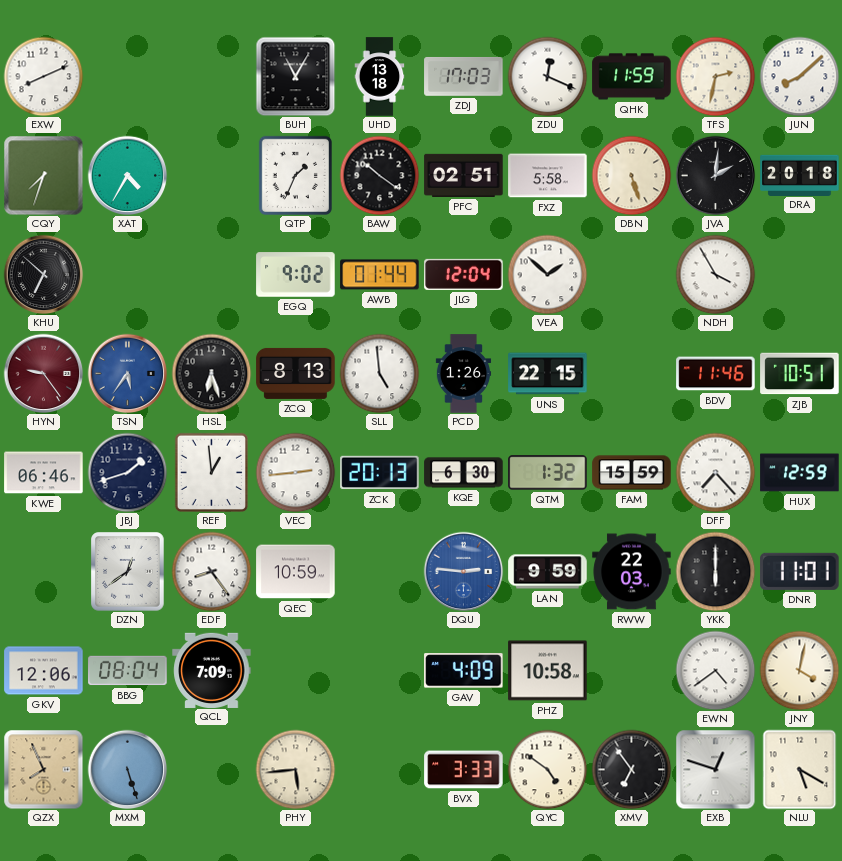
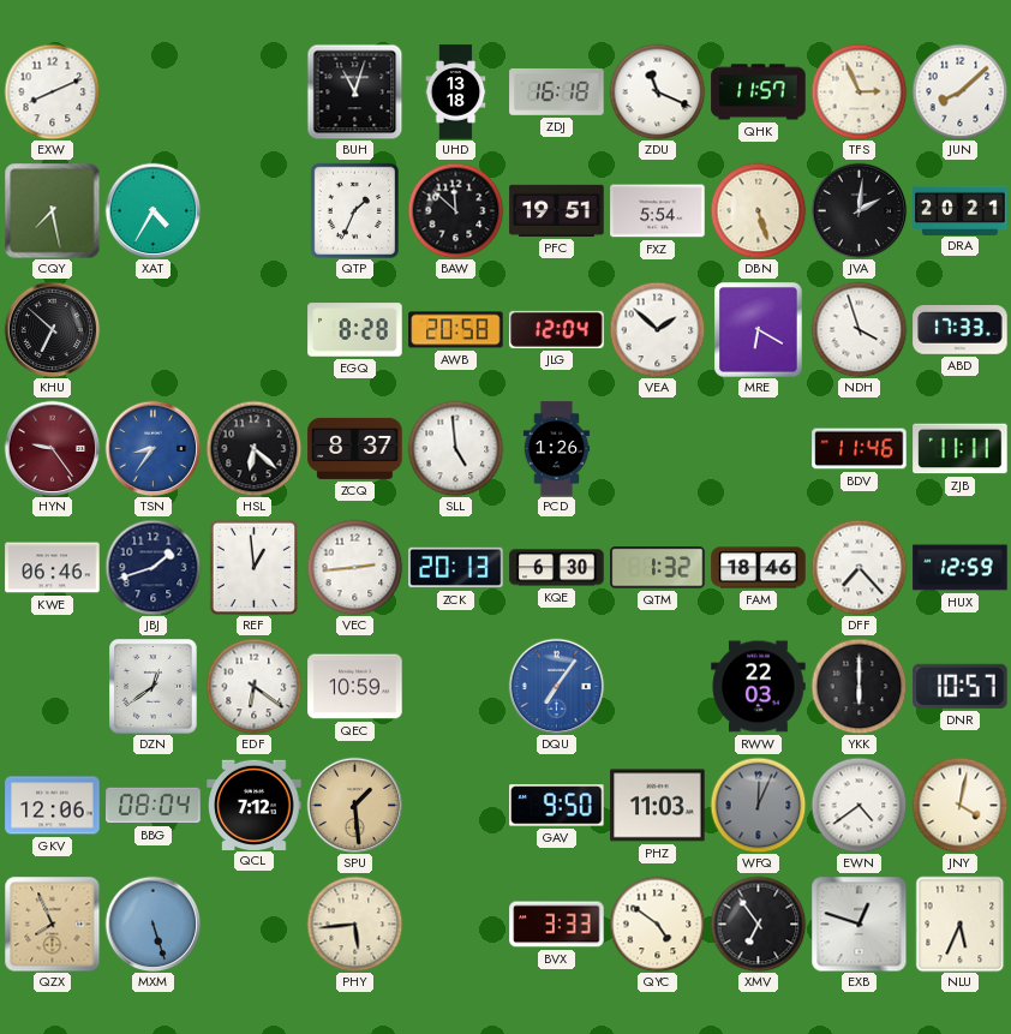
BUH: 11:05 -> 11:03 (354, 91)
ZDJ: 17:03 -> 16:18 (557, 91)
ZDU: 12:19 -> 11:19 (657, 91)
QHK: 11:59 -> 11:57 (759, 92)
TFS: 2:32 -> 2:56 (859, 91)
CQY: 7:33 -> 7:28 (52, 210)
BAW: 10:21 -> 11:52 (455, 210)
PFC: 02:51 -> 19:51 (557, 210)
FXZ: 5:58 -> 5:54 (658, 211)
DRA: 20:18 -> 20:21 (961, 210)
EGQ: 9:02 -> 8:28 (355, 330)
AWB: 01:44 -> 20:58 (456, 330)
MRE: none -> 6:20 (759, 330)
NDH: 3:55 -> 3:57 (859, 329)
ABD: none -> 17:33 (961, 330)
TSN: 5:36 -> 8:36 (152, 448)
HSL: 6:27 -> 6:22 (253, 448)
ZCQ: 8:13 -> 8:37 (355, 448)
UNS: 22:15 -> none (548, 374)
ZJB: 10:51 -> 11:11 (961, 449)
FAM: 15:59 -> 18:46 (759, 568)
EDF: 8:24 -> 6:21 (253, 686)
DQU: 2:46 -> 7:06 (556, 686)
LAN: 9:59 -> none (548, 572)
DNR: 11:01 -> 10:57 (961, 686)
QCL: 7:09 -> 7:12 (255, 805)
SPU: none -> 1:29 (354, 805)
GAV: 4:09 -> 9:50 (557, 806)
PHZ: 10:58 -> 11:03 (658, 806)
WFQ: none -> 12:04 (758, 805)
NLU: 5:20 -> 5:34 (961, 924)
